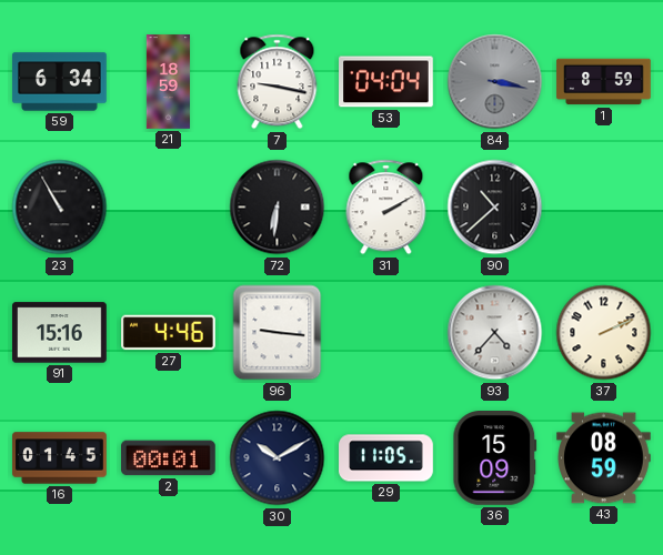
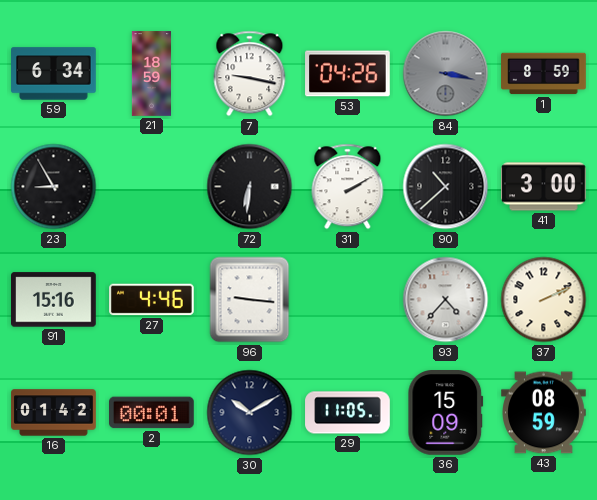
53: 04:04 -> 04:26 (348, 74)
23: 10:55 -> 8:55 (54, 187)
41: none -> 3:00 (544, 187)
16: 01:45 -> 01:42 (54, 413)
